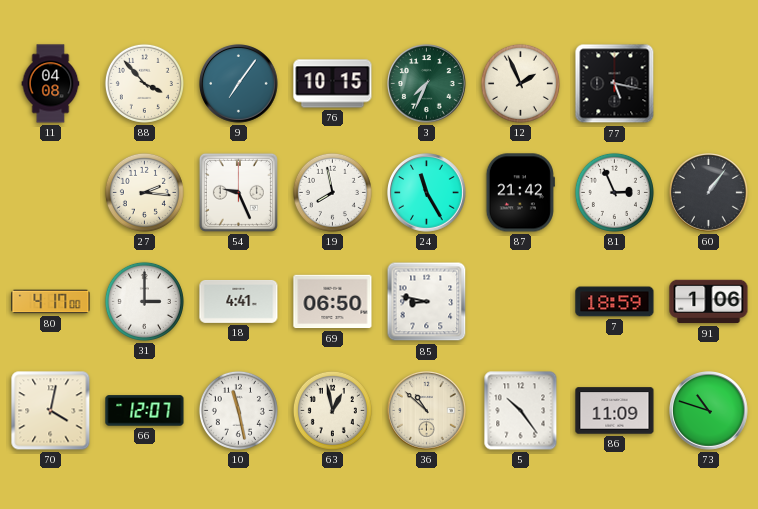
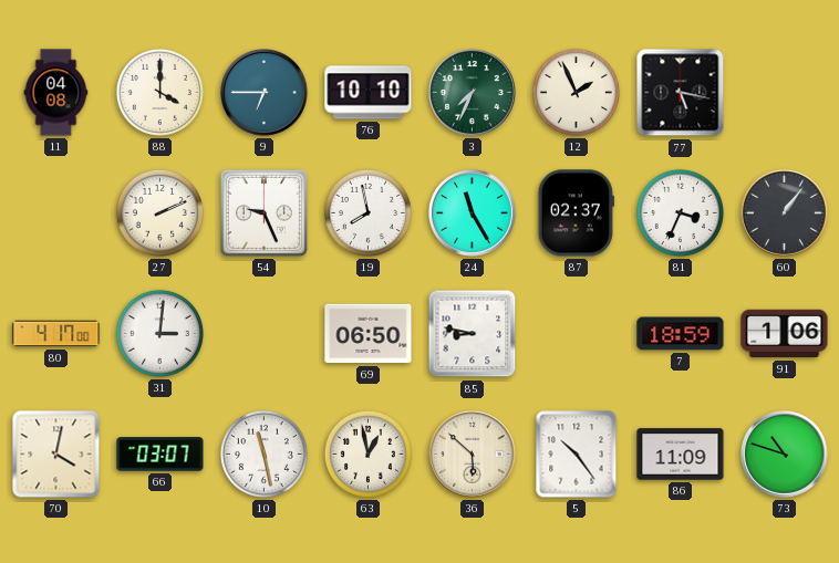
88: 3:53 -> 4:00 (159, 92)
9: 7:06 -> 6:45 (265, 93)
76: 10:15 -> 10:10 (369, 93)
27: 2:16 -> 2:11 (159, 212)
87: 21:42 -> 02:37 (576, 213)
81: 2:56 -> 3:34 (680, 212)
31: 3:00 -> 3:01 (159, 333)
18: 4:41 -> none (239, 301)
66: 12:07 -> 03:07 (160, 455)
36: 10:52 -> 5:52 (473, 455)
